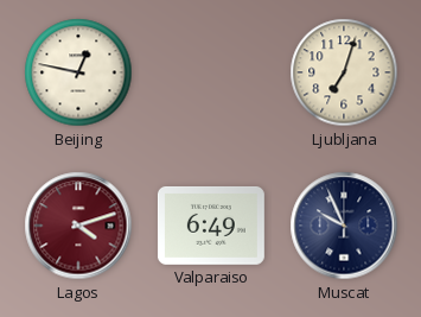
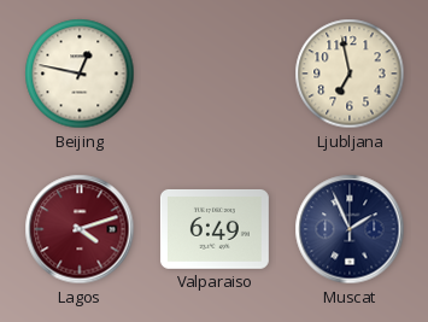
Ljubljana: 7:03 -> 6:58 (350, 74)
Muscat: 9:56 -> 1:56 (350, 229)
